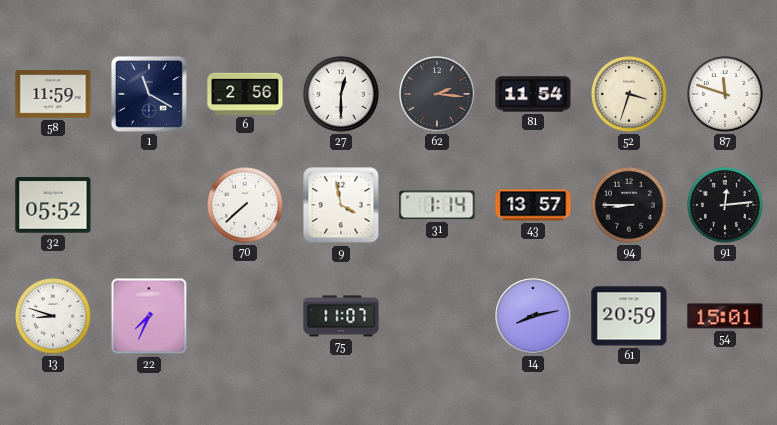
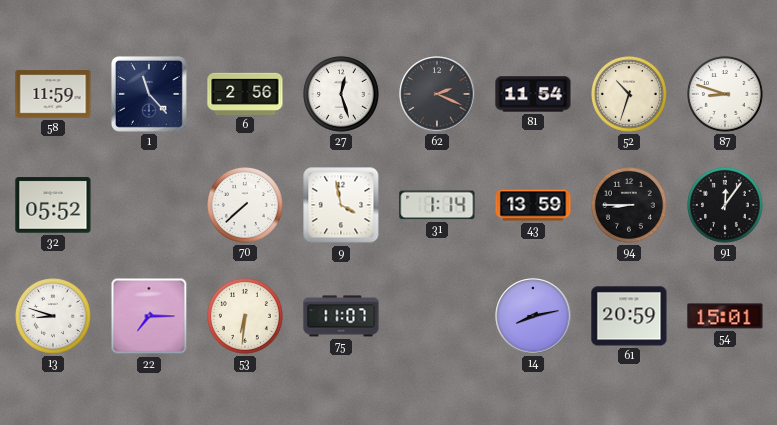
1: 11:20 -> 11:23 (149, 94)
27: 12:30 -> 12:27 (342, 95)
62: 2:16 -> 2:19 (437, 94)
52: 3:33 -> 10:33 (630, 95)
87: 11:48 -> 8:48 (726, 95)
43: 13:57 -> 13:59 (533, 205)
91: 12:14 -> 12:06 (726, 206)
22: 7:34 -> 7:15 (149, 316)
53: none -> 6:31 (246, 317)
